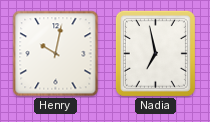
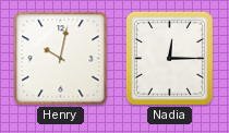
Nadia: 6:58 -> 12:15 (169, 58)
